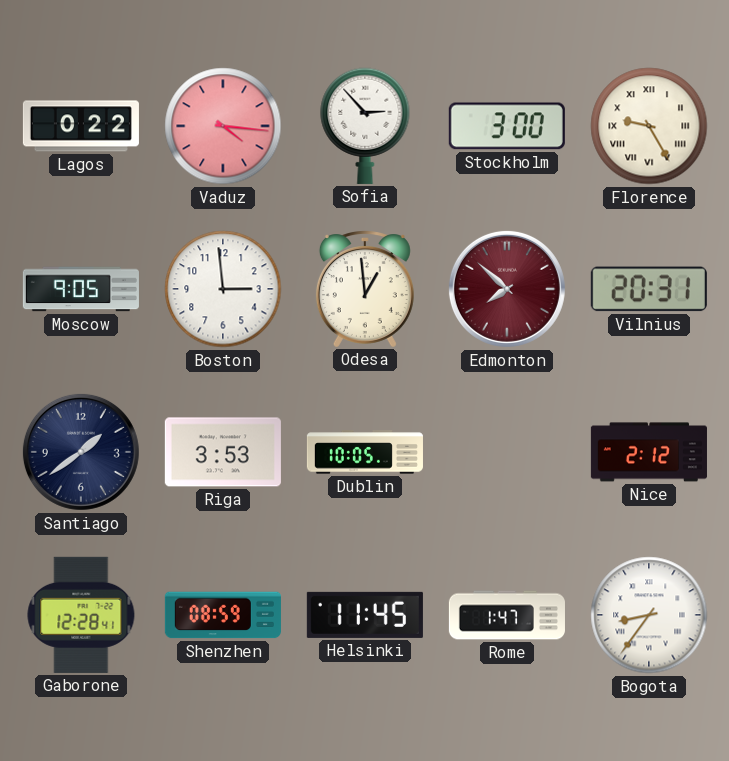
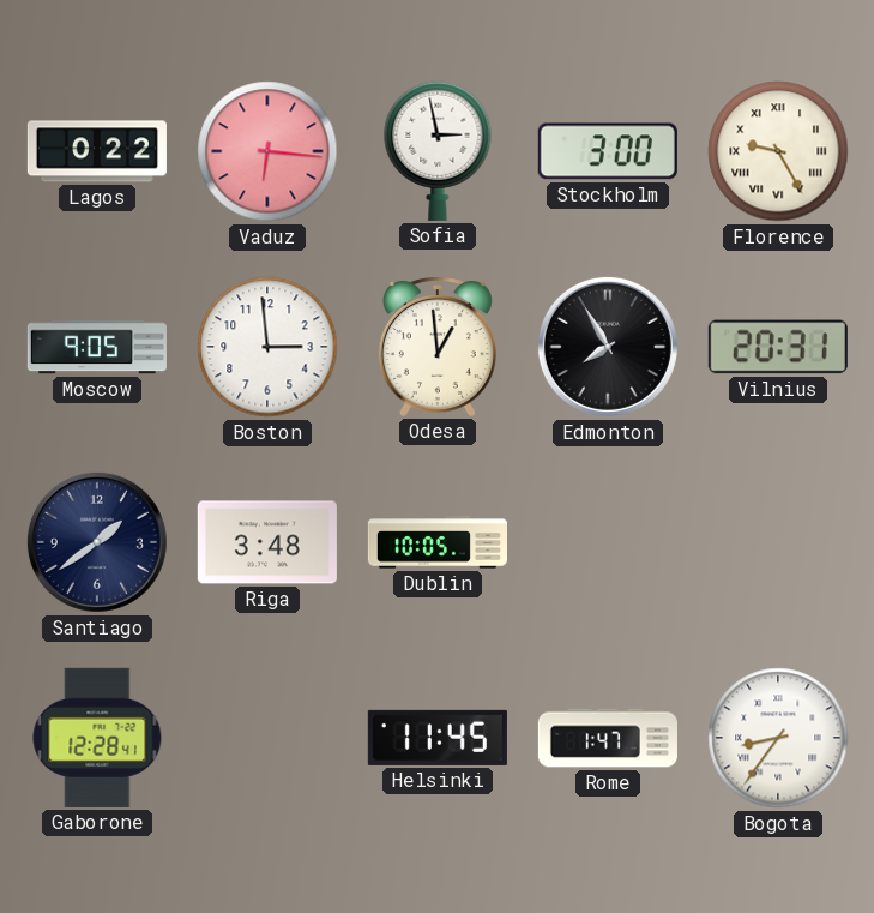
Vaduz: 4:16 -> 6:16 (267, 151)
Sofia: 2:53 -> 2:58 (438, 151)
Edmonton: 7:52 -> 7:55 (608, 347)
Edmonton dial: burgundy -> black (608, 347)
Riga: 3:53 -> 3:48 (267, 542)
Nice: 2:12 -> none (649, 452)
Shenzhen: 08:59 -> none (223, 615)
